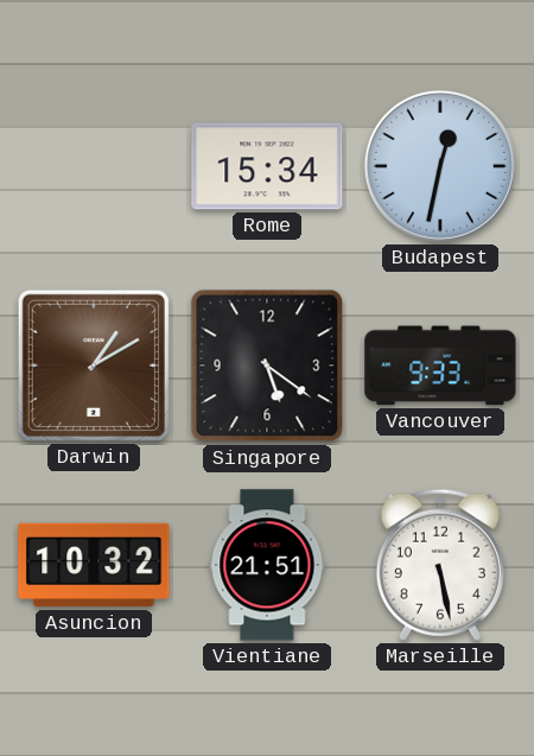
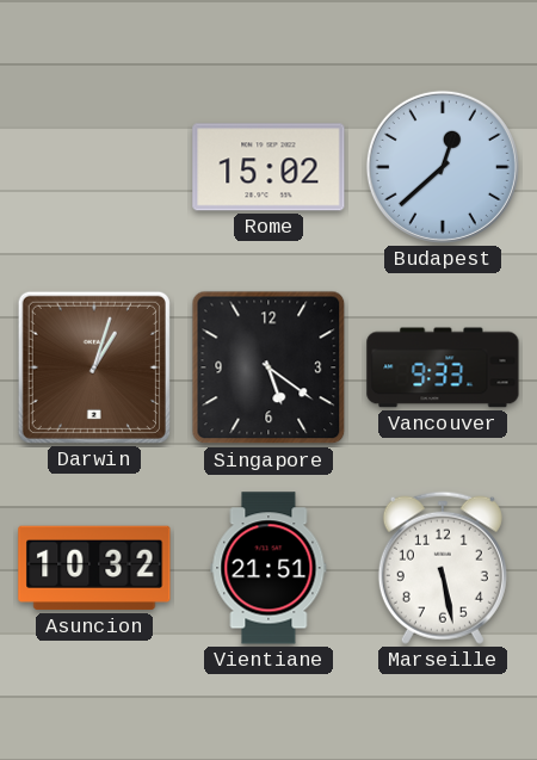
Rome: 15:34 -> 15:02 (268, 167)
Budapest: 12:32 -> 12:38 (443, 167)
Darwin: 1:10 -> 1:03 (94, 367)
